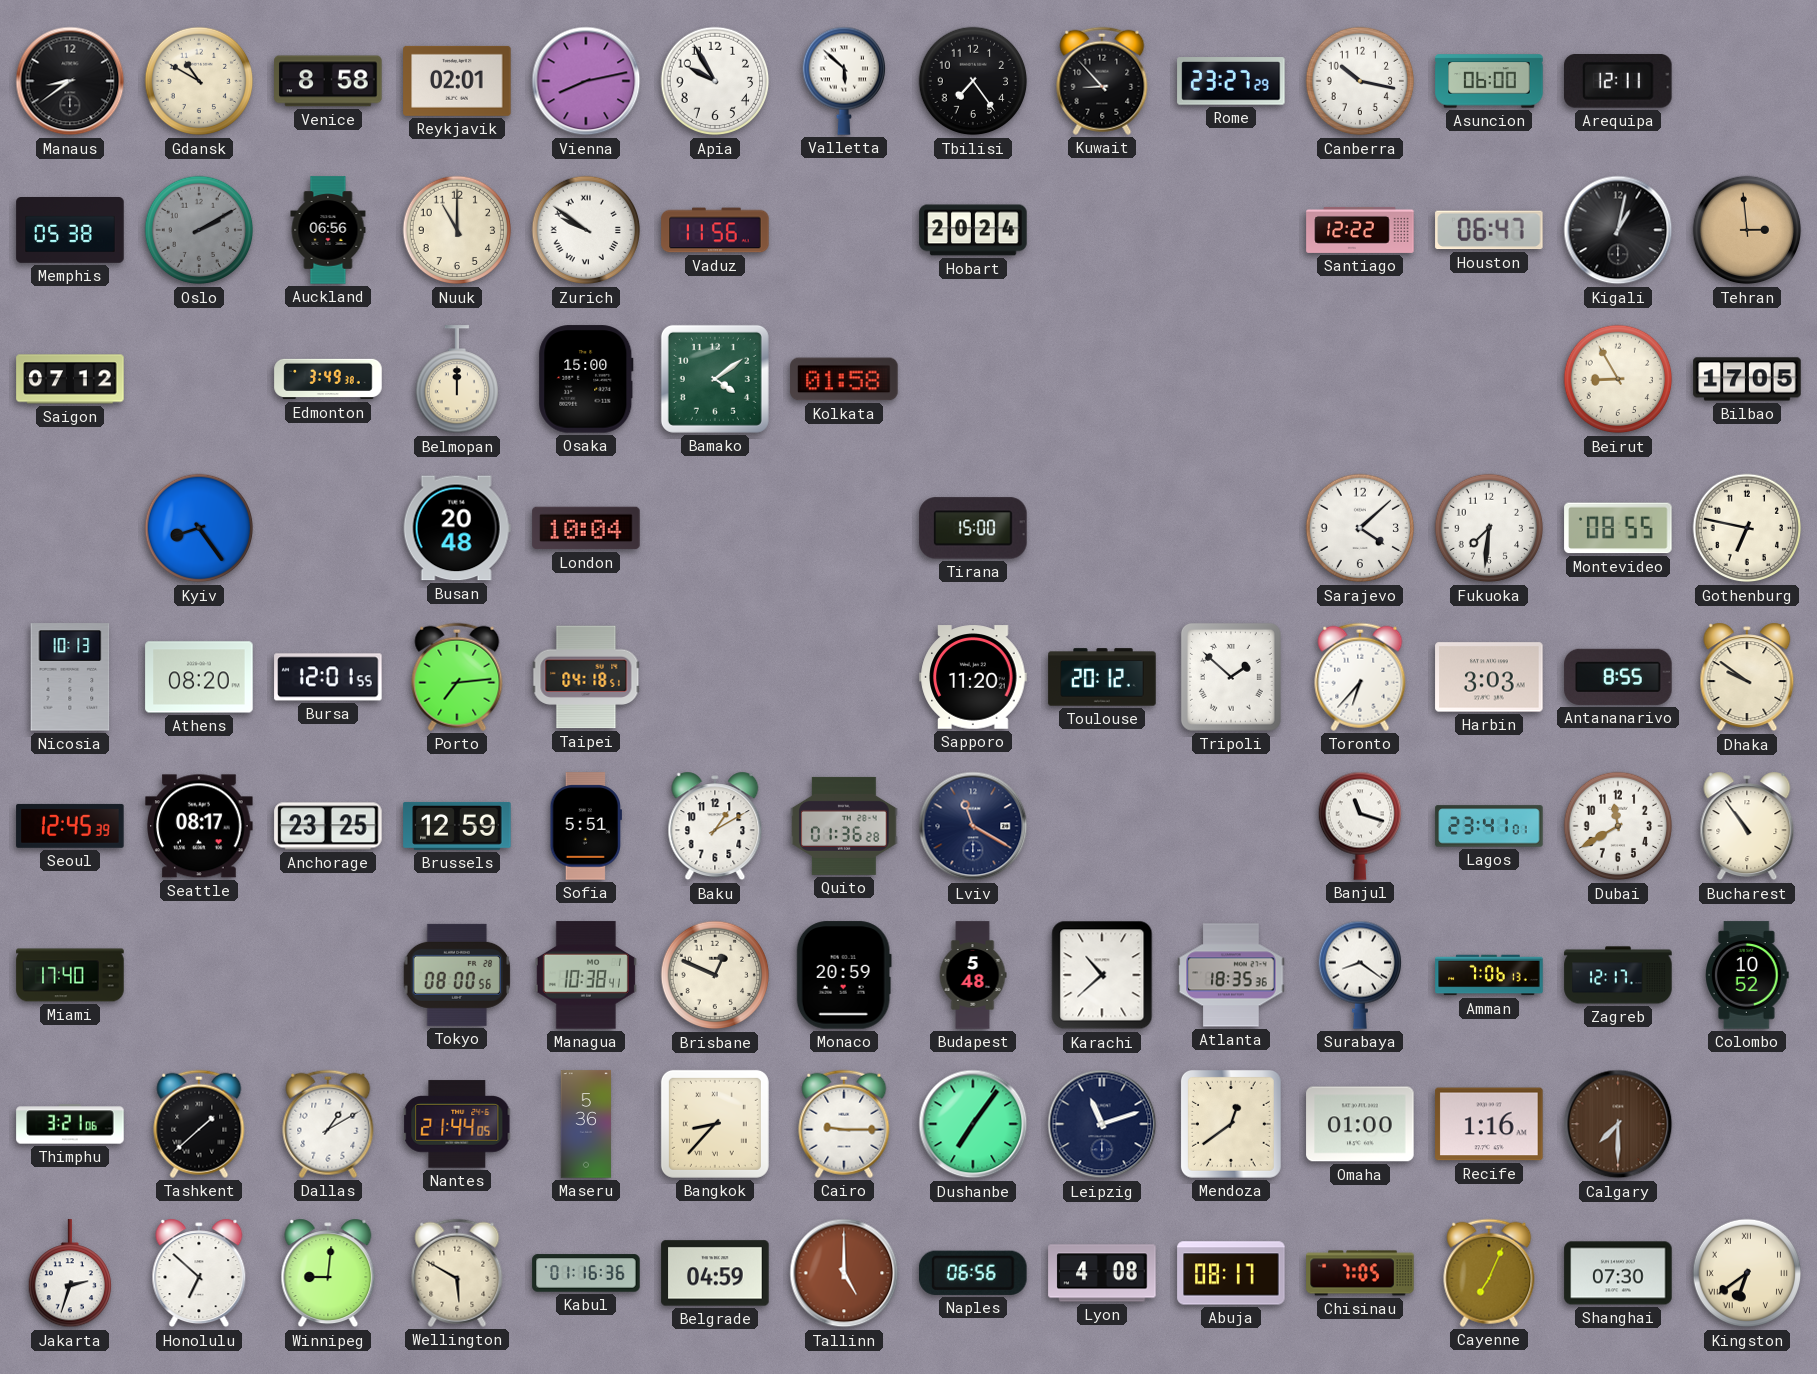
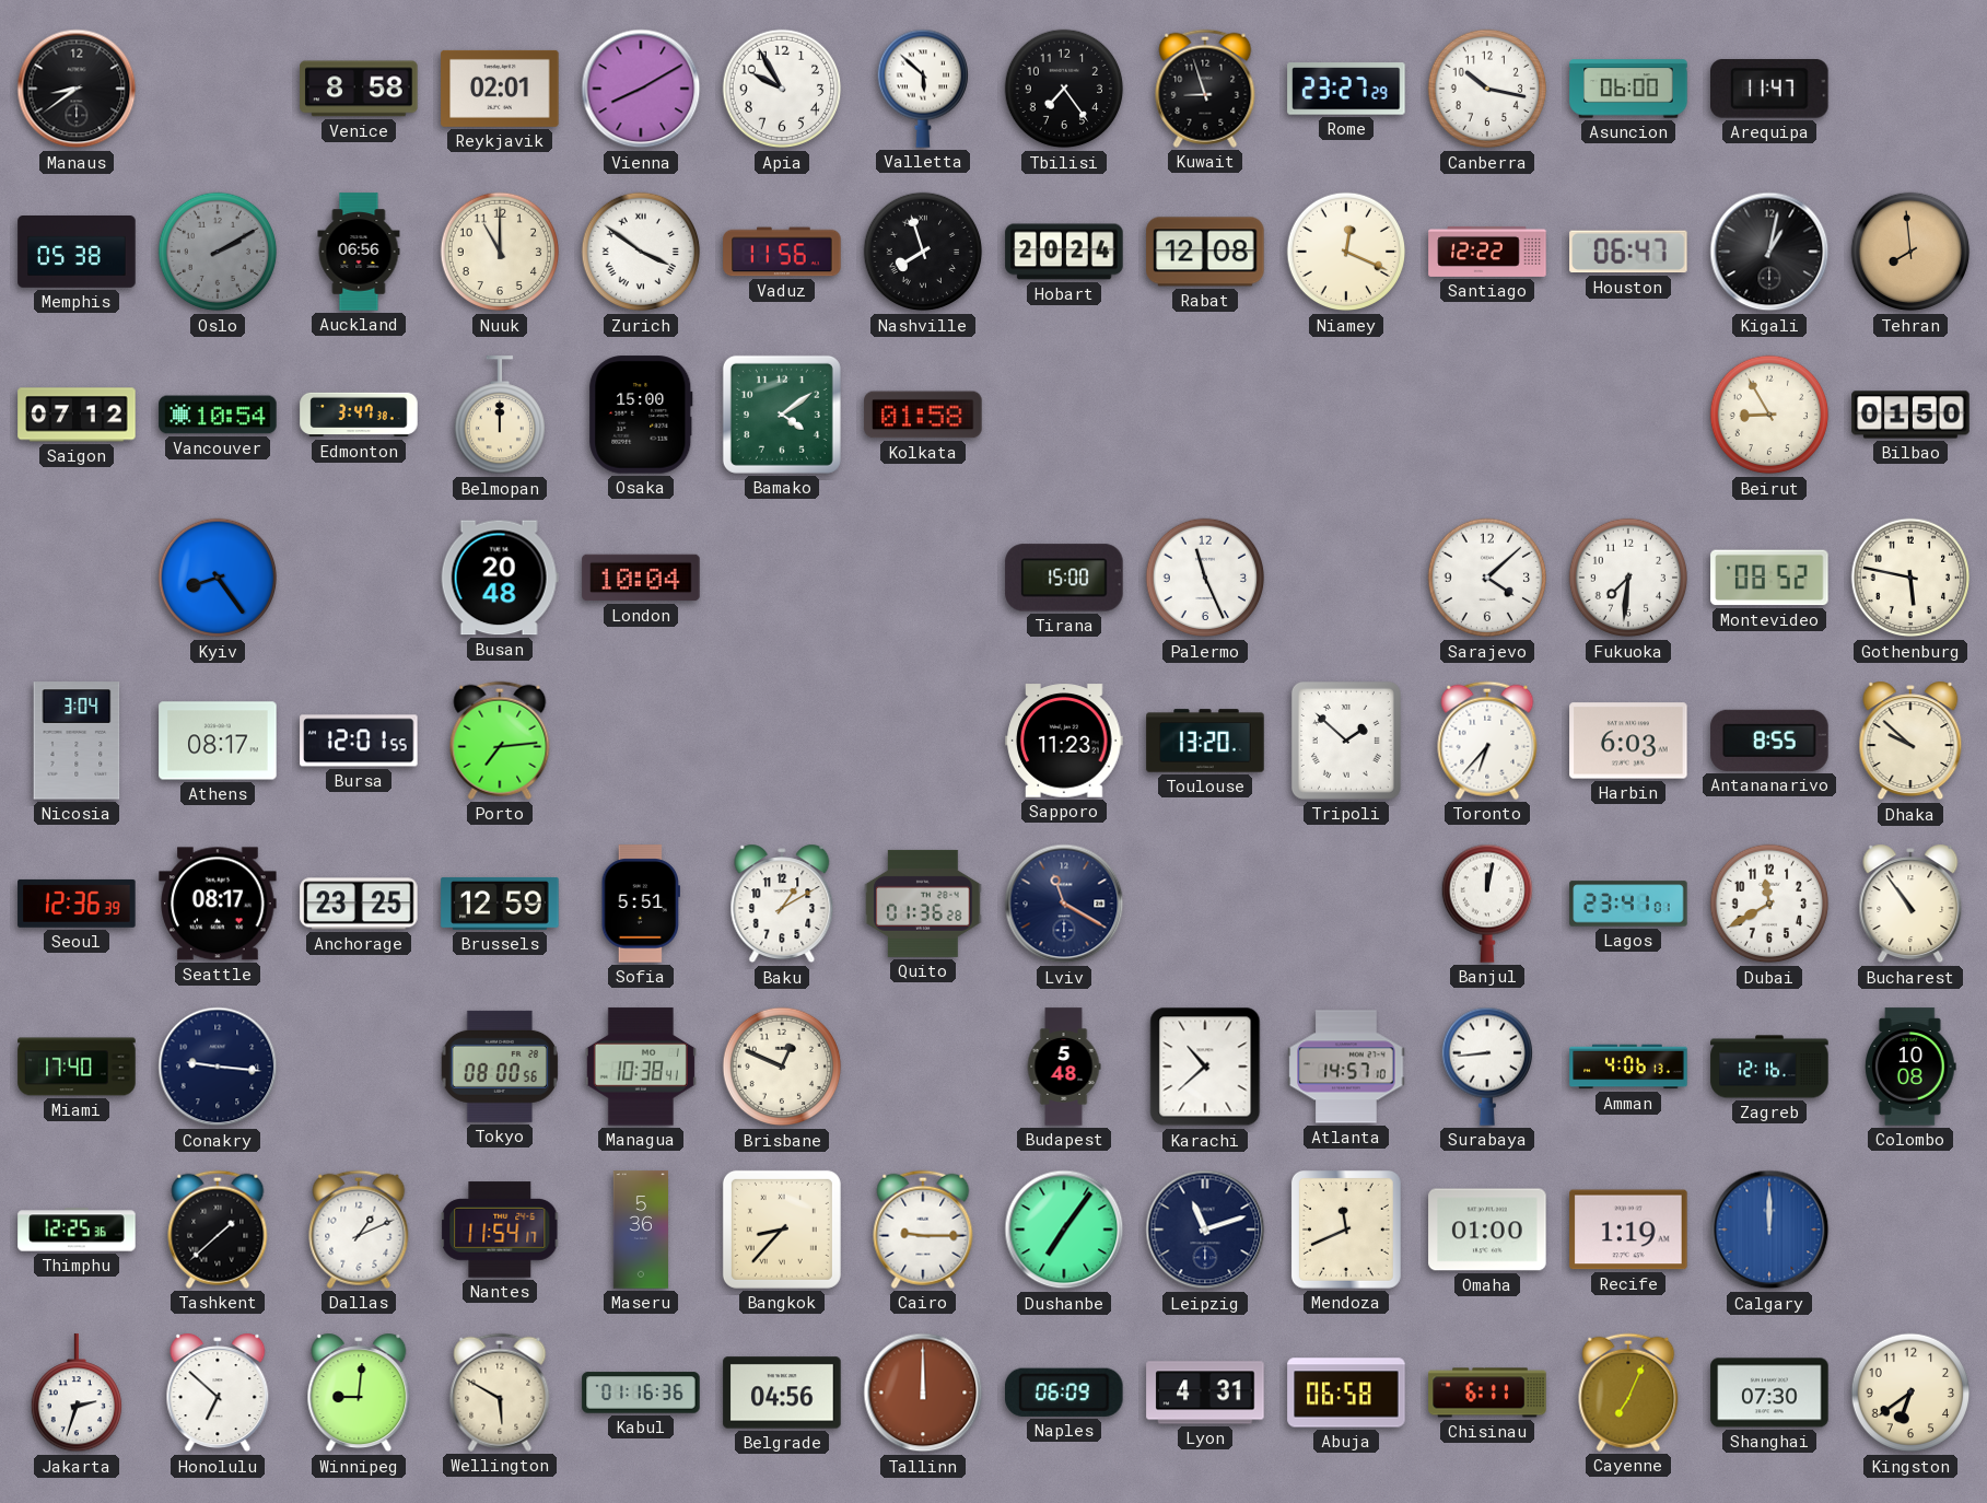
Gdansk: 10:50 -> none (199, 81)
Vienna: 8:13 -> 8:10 (641, 89)
Kuwait: 8:53 -> 8:57 (1205, 89)
Arequipa: 12:11 -> 11:47 (1770, 90)
Zurich: 9:51 -> 3:51 (641, 252)
Nashville: none -> 7:57 (923, 252)
Rabat: none -> 12:08 (1205, 252)
Niamey: none -> 12:19 (1346, 252)
Tehran: 2:59 -> 7:59 (1910, 252)
Vancouver: none -> 10:54 (218, 415)
Edmonton: 3:49 -> 3:47 (359, 415)
Bilbao: 17:05 -> 01:50 (1910, 415)
Palermo: none -> 11:26 (1205, 578)
Montevideo: 08:55 -> 08:52 (1769, 578)
Gothenburg: 6:47 -> 5:47 (1910, 578)
Nicosia: 10:13 -> 3:04 (77, 741)
Athens: 08:20 -> 08:17 (218, 741)
Taipei: 04:18 -> none (586, 677)
Sapporo: 11:20 -> 11:23 (1064, 741)
Toulouse: 20:12 -> 13:20 (1205, 741)
Harbin: 3:03 -> 6:03 (1628, 741)
Dhaka: 9:51 -> 9:52 (1910, 741)
Seoul: 12:45 -> 12:36 (77, 904)
Banjul: 11:18 -> 12:02 (1486, 904)
Conakry: none -> 9:16 (218, 1067)
Monaco: 20:59 -> none (844, 975)
Atlanta: 18:35 -> 14:57 (1346, 1067)
Surabaya: 8:21 -> 8:44 (1486, 1067)
Amman: 7:06 -> 4:06 (1628, 1067)
Zagreb: 12:17 -> 12:16 (1769, 1067)
Colombo: 10:52 -> 10:08 (1912, 1067)
Thimphu: 3:21 -> 12:25 (77, 1230)
Dallas: 1:10 -> 1:11 (359, 1230)
Nantes: 21:44 -> 11:54 (500, 1230)
Mendoza: 12:39 -> 11:41 (1346, 1230)
Recife: 1:16 -> 1:19 (1628, 1230)
Calgary: 7:30 -> 12:00 (1769, 1230)
Calgary dial: brown -> blue (1769, 1230)
Belgrade: 04:59 -> 04:56 (782, 1393)
Tallinn: 5:00 -> 12:00 (923, 1393)
Naples: 06:56 -> 06:09 (1065, 1393)
Lyon: 4:08 -> 4:31 (1205, 1393)
Abuja: 08:17 -> 06:58 (1346, 1393)
Chisinau: 7:05 -> 6:11 (1487, 1393)
Kingston numerals: Roman -> Arabic (1910, 1393)
